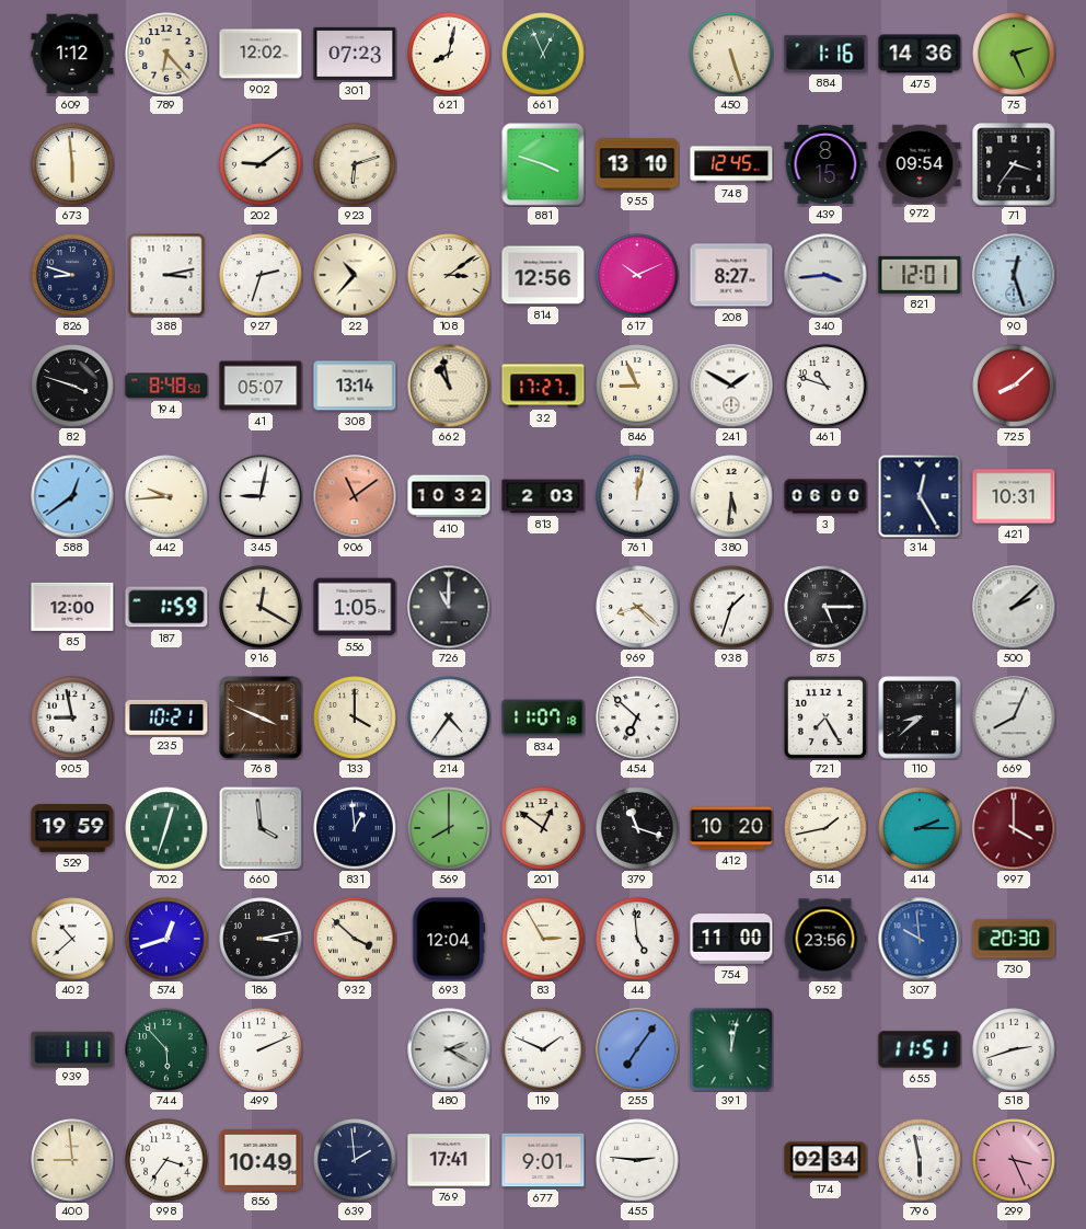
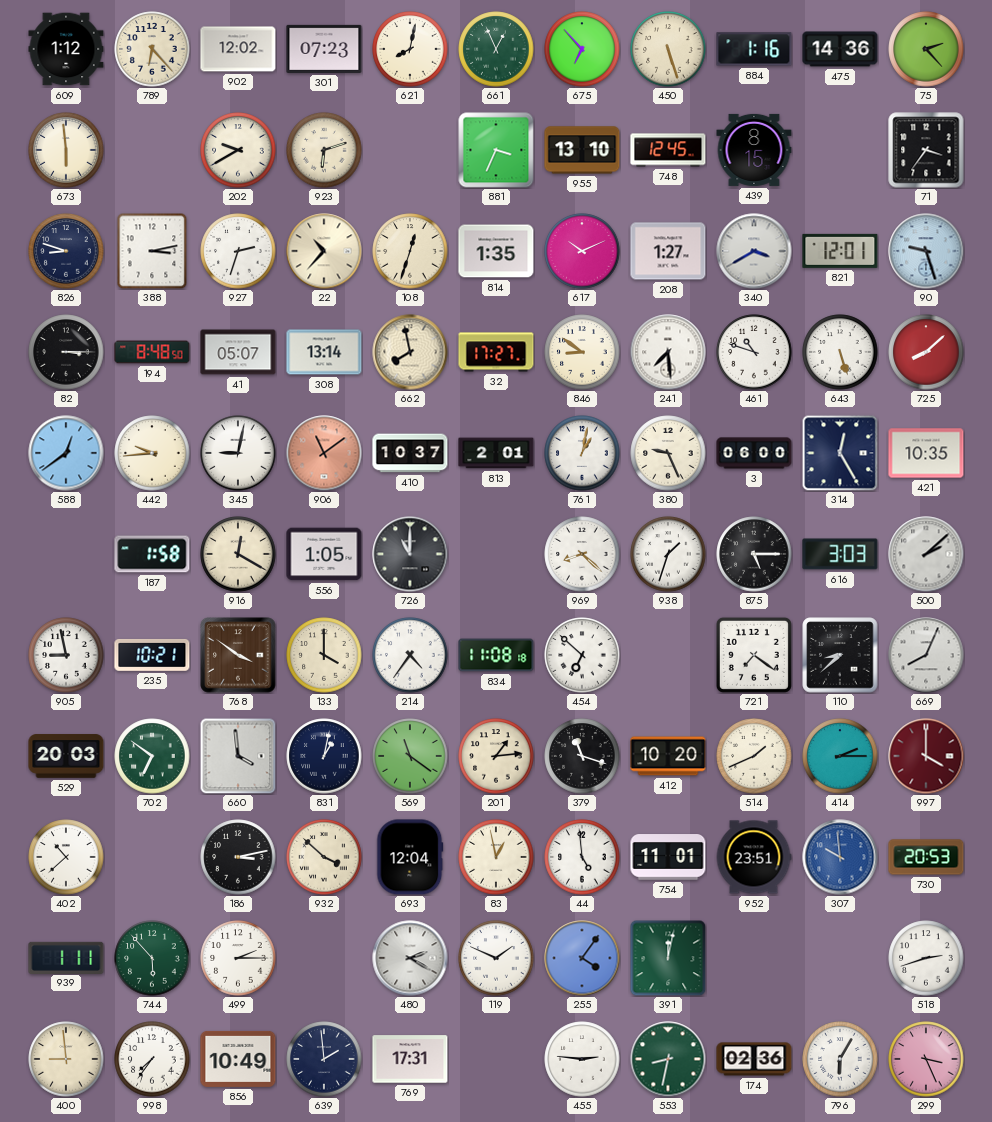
675: none -> 6:53 (582, 49)
75: 2:26 -> 2:23 (926, 49)
202: 9:09 -> 9:40 (238, 150)
881: 3:48 -> 3:34 (496, 150)
972: 09:54 -> none (920, 163)
108: 3:09 -> 12:33 (410, 251)
814: 12:56 -> 1:35 (496, 251)
208: 8:27 -> 1:27 (668, 251)
340: 3:44 -> 3:40 (754, 251)
90: 12:27 -> 9:27 (926, 251)
82: 3:48 -> 3:15 (66, 352)
662: 10:58 -> 7:58 (410, 352)
846: 8:56 -> 8:51 (582, 352)
241: 1:50 -> 7:29 (668, 352)
643: none -> 5:27 (840, 352)
410: 10:32 -> 10:37 (410, 453)
813: 2:03 -> 2:01 (496, 453)
761: 12:02 -> 1:02 (582, 453)
380: 5:31 -> 9:26 (668, 453)
421: 10:31 -> 10:35 (926, 453)
85: 12:00 -> none (72, 607)
187: 1:59 -> 1:58 (152, 554)
616: none -> 3:03 (840, 554)
768: 3:49 -> 3:51 (238, 655)
834: 11:07 -> 11:08 (496, 655)
721: 7:25 -> 7:21 (754, 655)
529: 19:59 -> 20:03 (66, 756)
702: 12:33 -> 6:51 (152, 756)
831: 12:59 -> 1:02 (324, 756)
569: 8:00 -> 11:21 (410, 756)
201: 12:51 -> 1:14 (496, 756)
514: 1:43 -> 1:41 (754, 756)
574: 12:42 -> none (166, 939)
83: 2:55 -> 12:58 (496, 857)
754: 11:00 -> 11:01 (668, 857)
952: 23:56 -> 23:51 (754, 857)
730: 20:30 -> 20:53 (926, 857)
499: 2:11 -> 2:15 (238, 958)
255: 7:06 -> 4:06 (582, 958)
655: 11:51 -> none (920, 1049)
998: 3:36 -> 7:36 (152, 1059)
769: 17:41 -> 17:31 (410, 1059)
677: 9:01 -> none (543, 1160)
553: none -> 8:32 (668, 1059)
174: 02:34 -> 02:36 (754, 1059)
796: 5:58 -> 6:05 (840, 1059)
